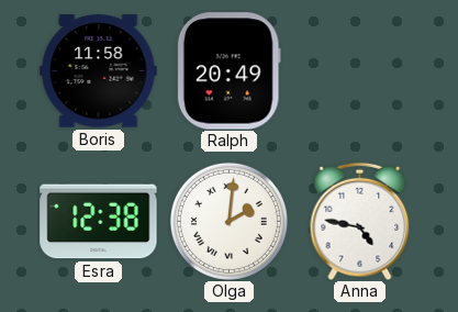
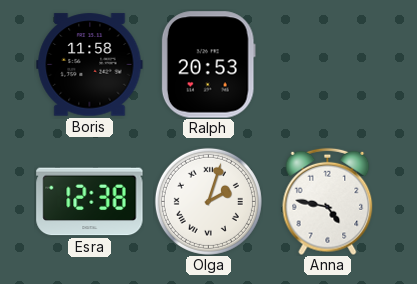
Ralph: 20:49 -> 20:53 (208, 65)
Olga: 2:01 -> 2:03 (208, 201)
